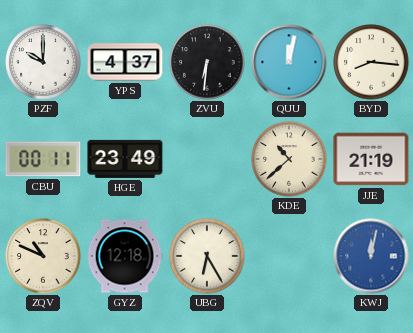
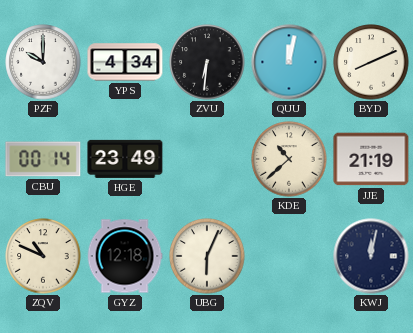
YPS: 4:37 -> 4:34 (125, 62)
BYD: 8:16 -> 8:11 (371, 62)
CBU: 00:11 -> 00:14 (43, 159)
UBG: 6:25 -> 6:04 (207, 256)
KWJ dial: blue -> navy (371, 256)
